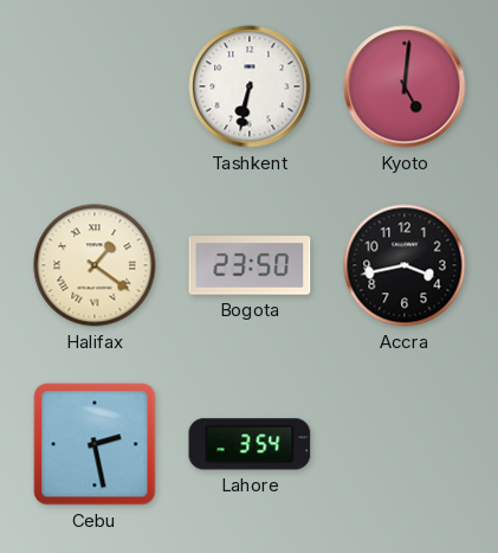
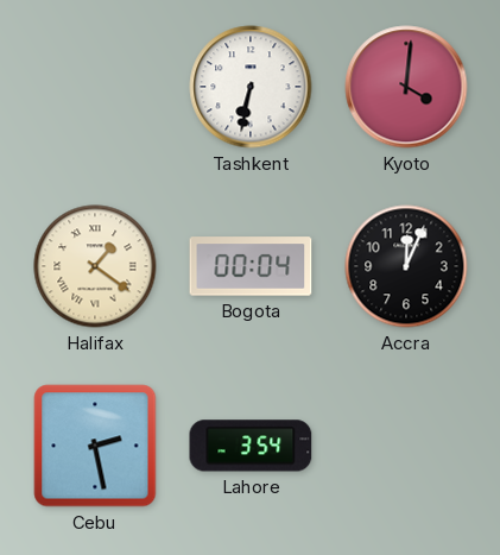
Kyoto: 5:01 -> 4:01 (406, 87)
Bogota: 23:50 -> 00:04 (251, 266)
Accra: 3:43 -> 12:04 (406, 266)
